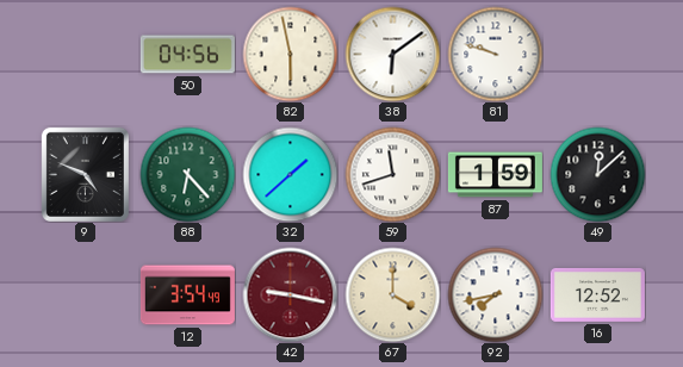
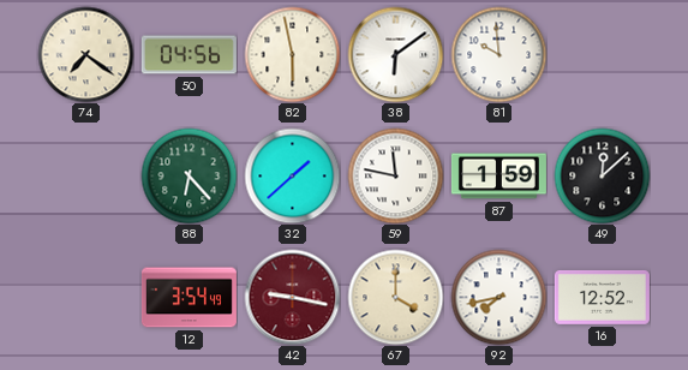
74: none -> 7:21 (85, 54)
81: 9:48 -> 9:59 (498, 54)
9: 4:49 -> none (85, 174)
59: 11:42 -> 11:47 (395, 175)
